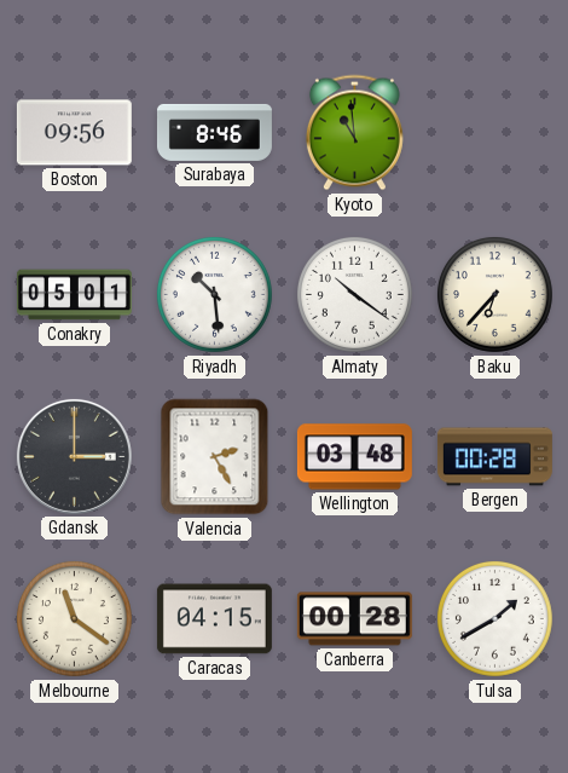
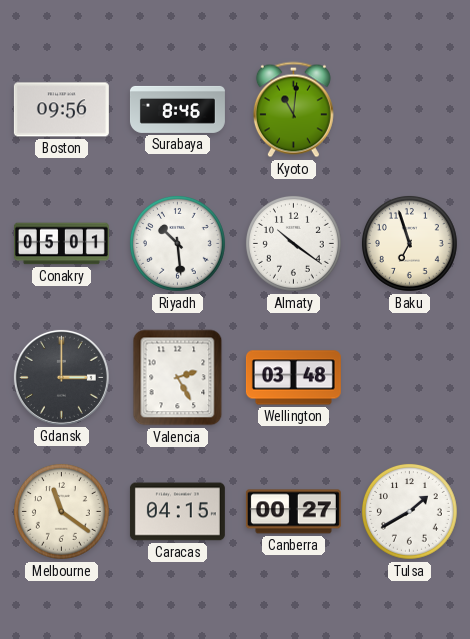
Kyoto: 10:59 -> 11:01 (293, 110)
Baku: 6:37 -> 6:57 (409, 243)
Bergen: 00:28 -> none (494, 457)
Canberra: 00:28 -> 00:27 (293, 512)
